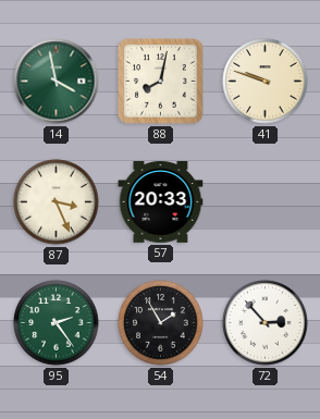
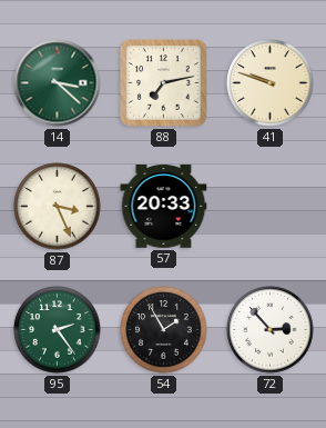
14: 3:58 -> 3:22 (58, 83)
88: 8:02 -> 7:13 (164, 83)
